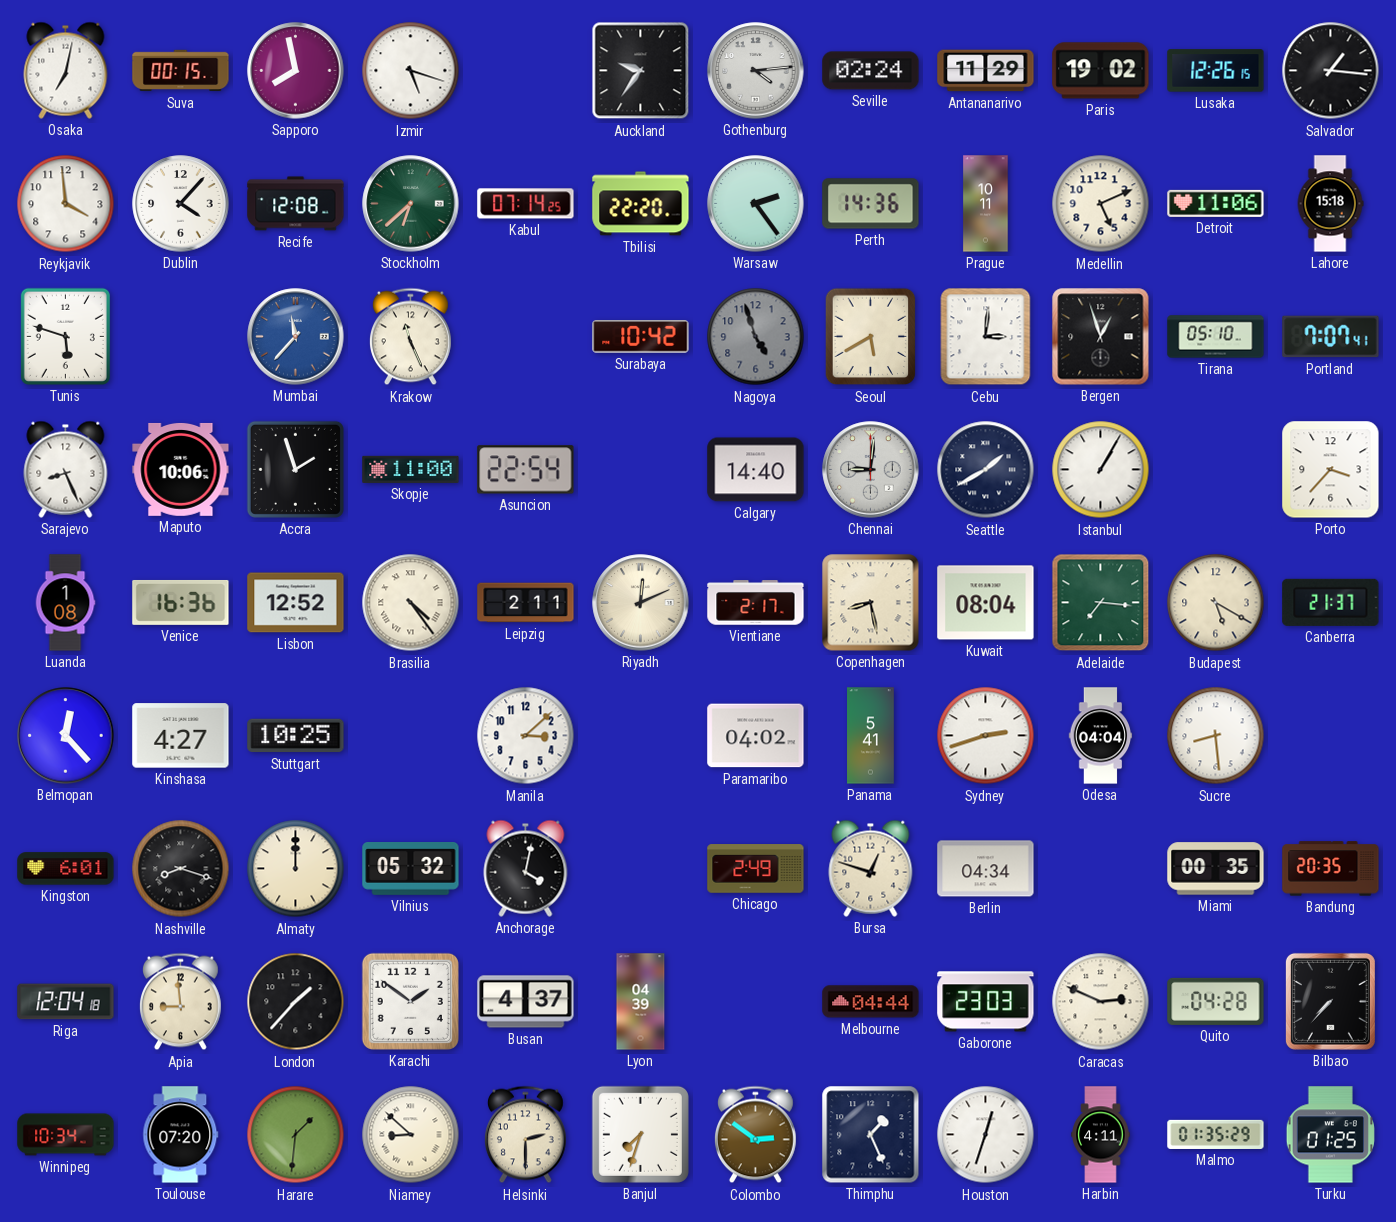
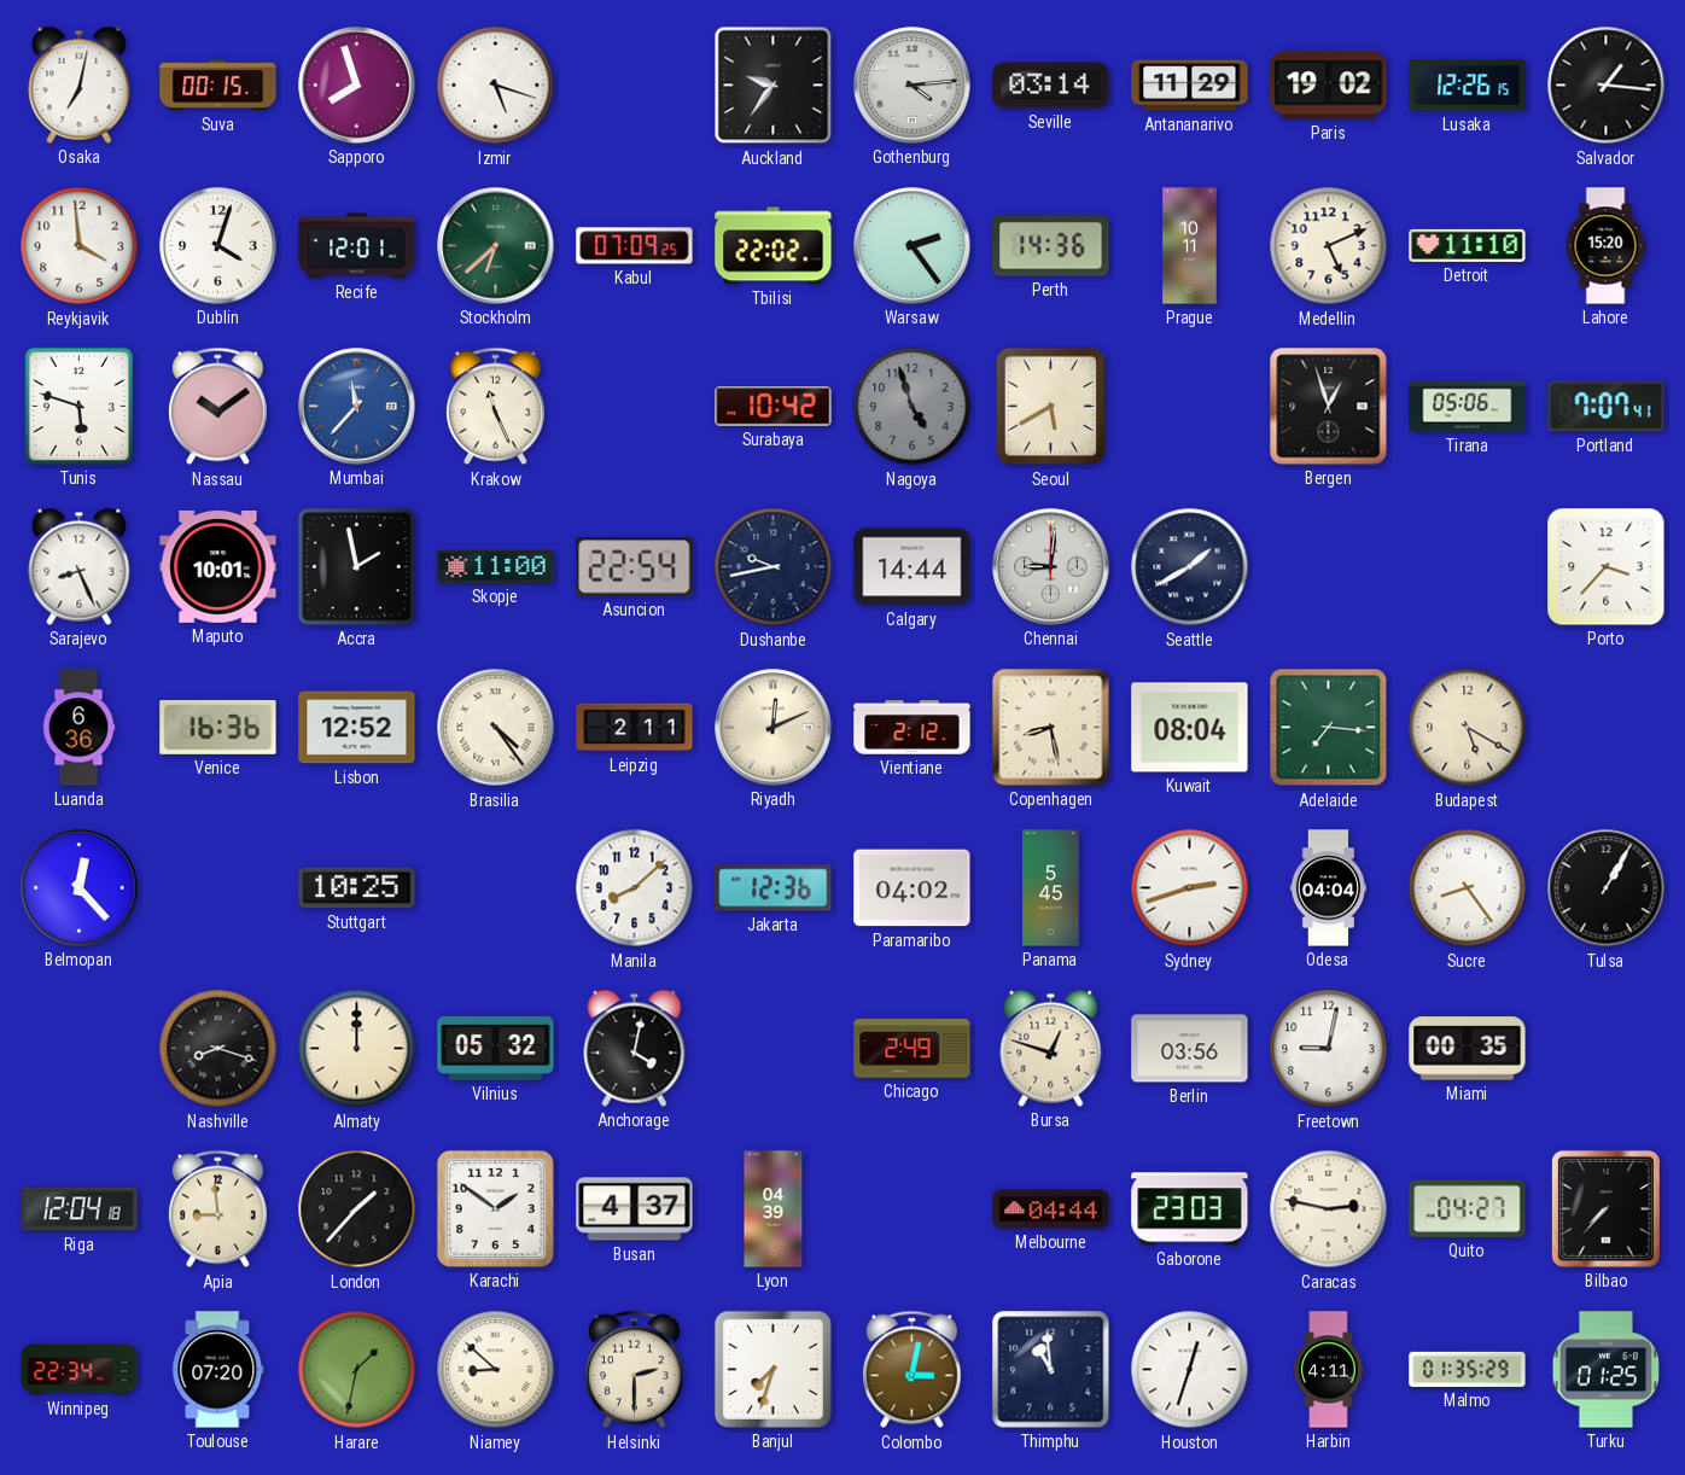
Sapporo: 7:58 -> 7:57 (357, 86)
Seville: 02:24 -> 03:14 (1051, 86)
Dublin: 4:07 -> 4:03 (218, 246)
Recife: 12:08 -> 12:01 (357, 246)
Kabul: 07:14 -> 07:09 (635, 246)
Tbilisi: 22:20 -> 22:02 (774, 246)
Detroit: 11:06 -> 11:10 (1468, 245)
Lahore: 15:18 -> 15:20 (1605, 246)
Nassau: none -> 10:09 (217, 407)
Cebu: 3:01 -> none (986, 337)
Tirana: 05:10 -> 05:06 (1468, 407)
Maputo: 10:06 -> 10:01 (218, 566)
Accra: 1:57 -> 1:58 (356, 566)
Dushanbe: none -> 9:43 (774, 567)
Calgary: 14:40 -> 14:44 (913, 567)
Istanbul: 1:05 -> none (1101, 470)
Luanda: 1:08 -> 6:36 (78, 728)
Vientiane: 2:17 -> 2:12 (913, 728)
Canberra: 21:37 -> none (1331, 602)
Kinshasa: 4:27 -> none (181, 736)
Manila: 3:08 -> 8:08 (635, 888)
Jakarta: none -> 12:36 (774, 888)
Panama: 5:41 -> 5:45 (1051, 888)
Sucre: 8:29 -> 8:24 (1468, 888)
Tulsa: none -> 1:05 (1607, 888)
Kingston: 6:01 -> none (66, 869)
Berlin: 04:34 -> 03:56 (1190, 1049)
Freetown: none -> 9:02 (1329, 1049)
Bandung: 20:35 -> none (1331, 869)
Caracas: 2:49 -> 2:47 (1329, 1209)
Quito: 04:28 -> 04:27 (1468, 1208)
Winnipeg: 10:34 -> 22:34 (80, 1370)
Harare: 1:31 -> 1:32 (357, 1370)
Colombo: 2:51 -> 3:02 (911, 1370)
Thimphu: 1:26 -> 10:59 (1051, 1370)
